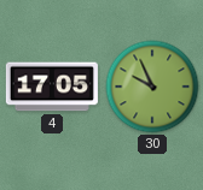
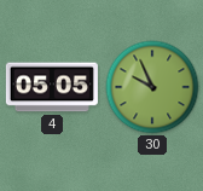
4: 17:05 -> 05:05 (52, 87)
